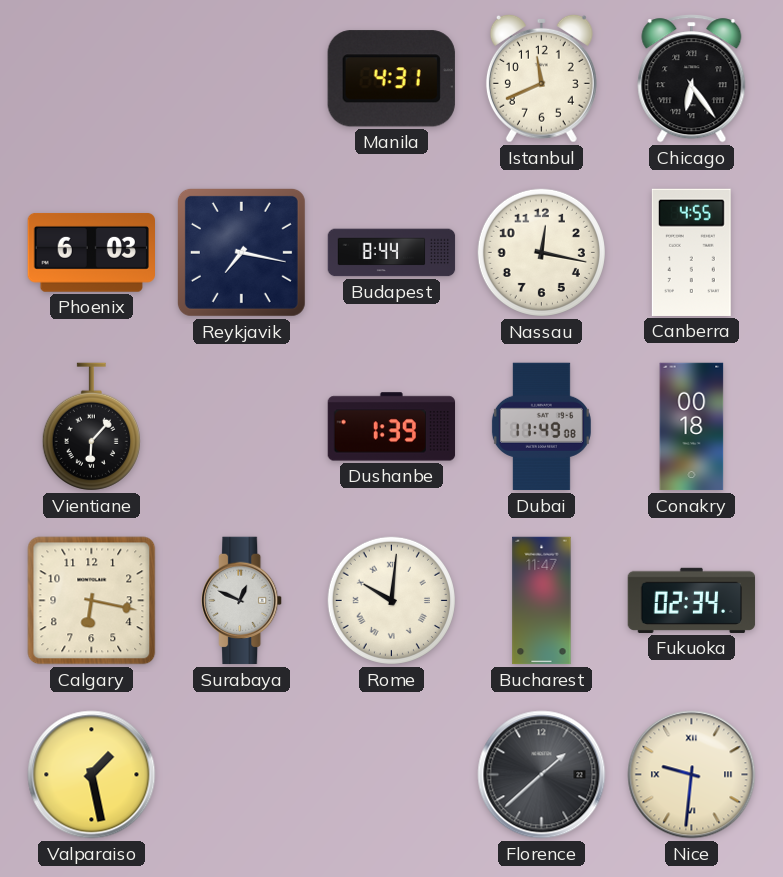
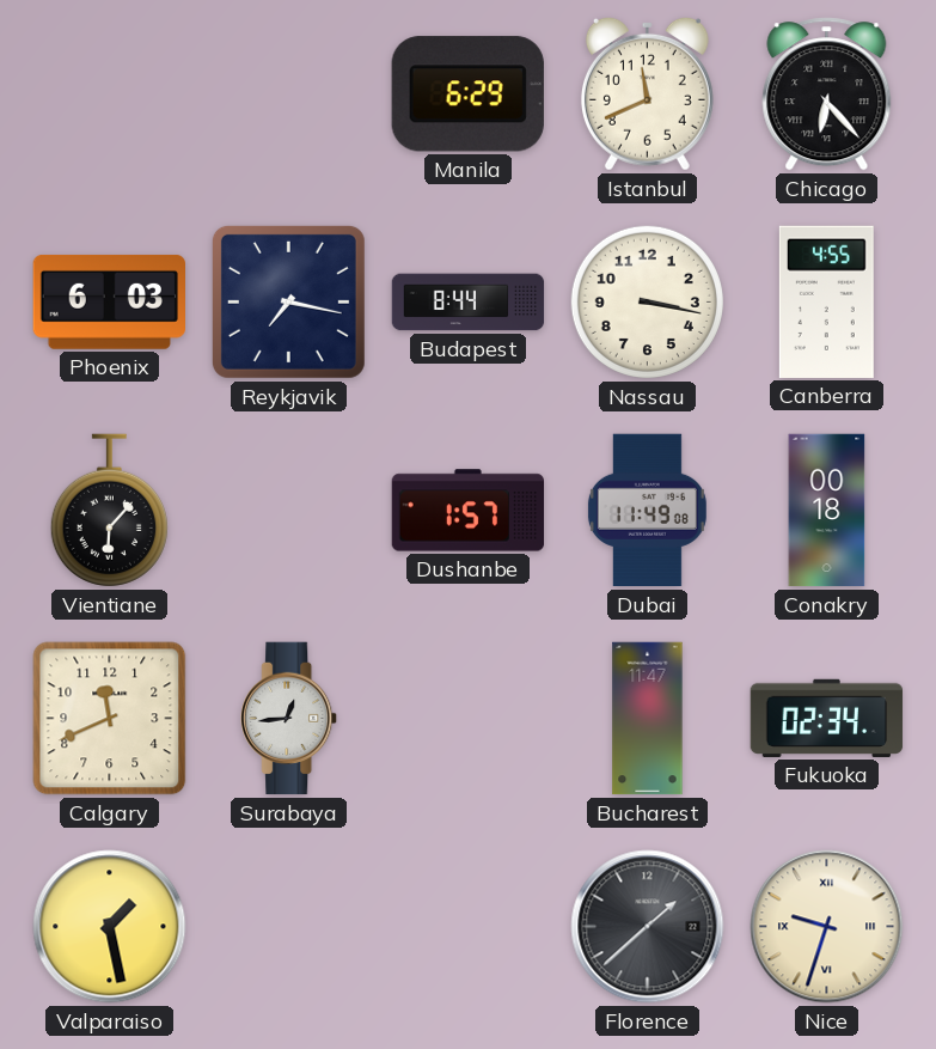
Manila: 4:31 -> 6:29 (467, 94)
Chicago: 6:24 -> 6:23 (827, 94)
Nassau: 12:17 -> 3:17 (647, 301)
Dushanbe: 1:39 -> 1:57 (469, 511)
Calgary: 6:17 -> 11:41 (110, 719)
Surabaya: 12:49 -> 12:44 (289, 719)
Rome: 10:01 -> none (391, 600)
Nice: 9:31 -> 9:33 (827, 927)
